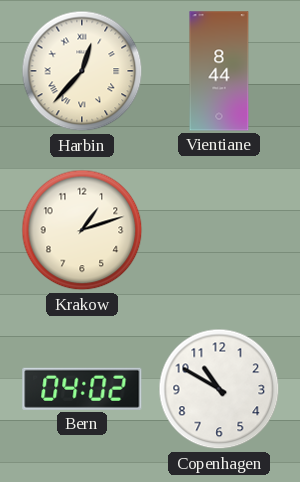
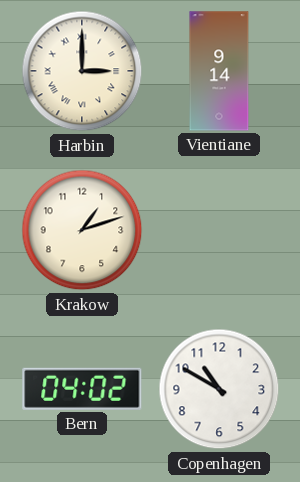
Harbin: 12:37 -> 3:00 (82, 71)
Vientiane: 8:44 -> 9:14 (219, 71)
